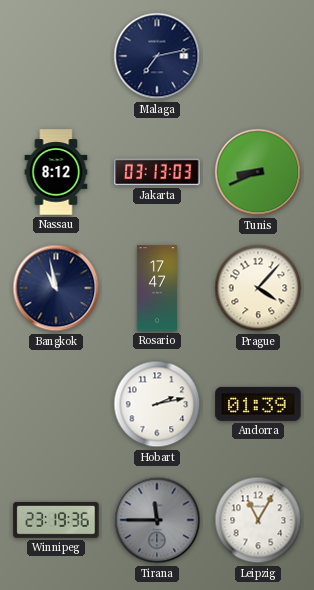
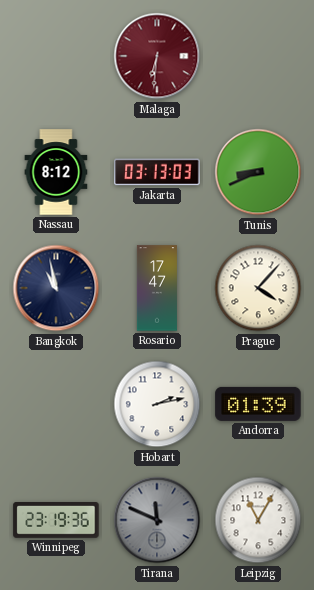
Malaga: 7:13 -> 6:31 (157, 56)
Malaga dial: navy -> burgundy (157, 56)
Tirana: 11:45 -> 11:49 (157, 520)
